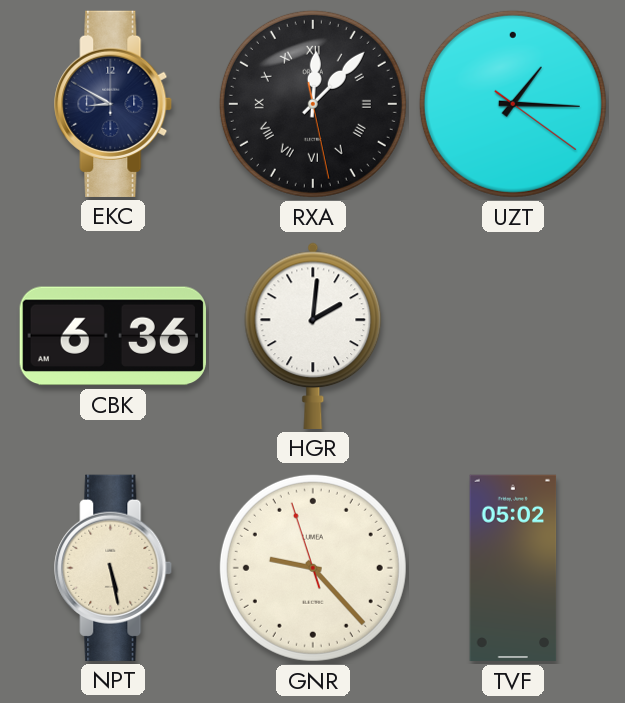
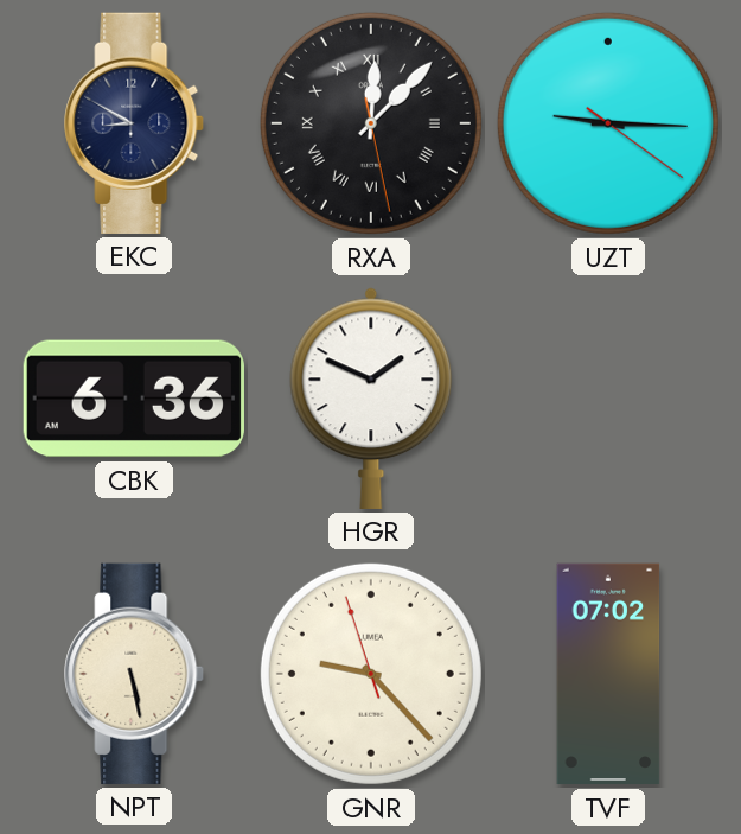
UZT: 1:15 -> 9:15 (608, 123)
HGR: 2:01 -> 1:49 (371, 399)
TVF: 05:02 -> 07:02 (608, 674)
